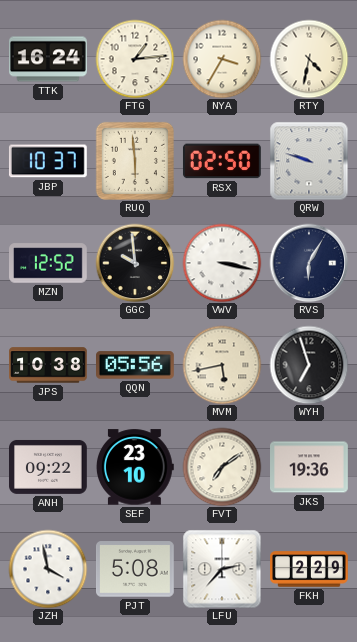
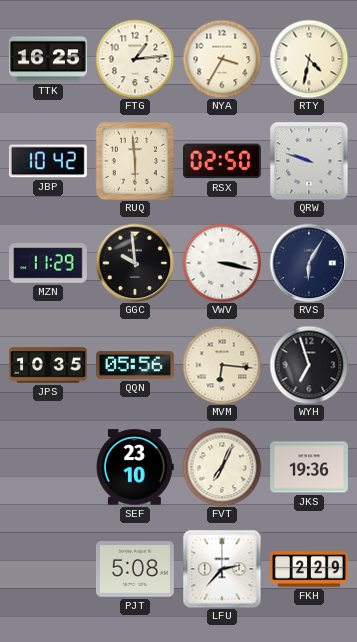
TTK: 16:24 -> 16:25 (49, 59)
JBP: 10:37 -> 10:42 (48, 161)
MZN: 12:52 -> 11:29 (49, 263)
JPS: 10:38 -> 10:35 (48, 365)
MVM: 5:43 -> 6:16 (222, 365)
ANH: 09:22 -> none (49, 467)
FVT: 7:09 -> 7:04 (222, 467)
JZH: 3:58 -> none (48, 569)
